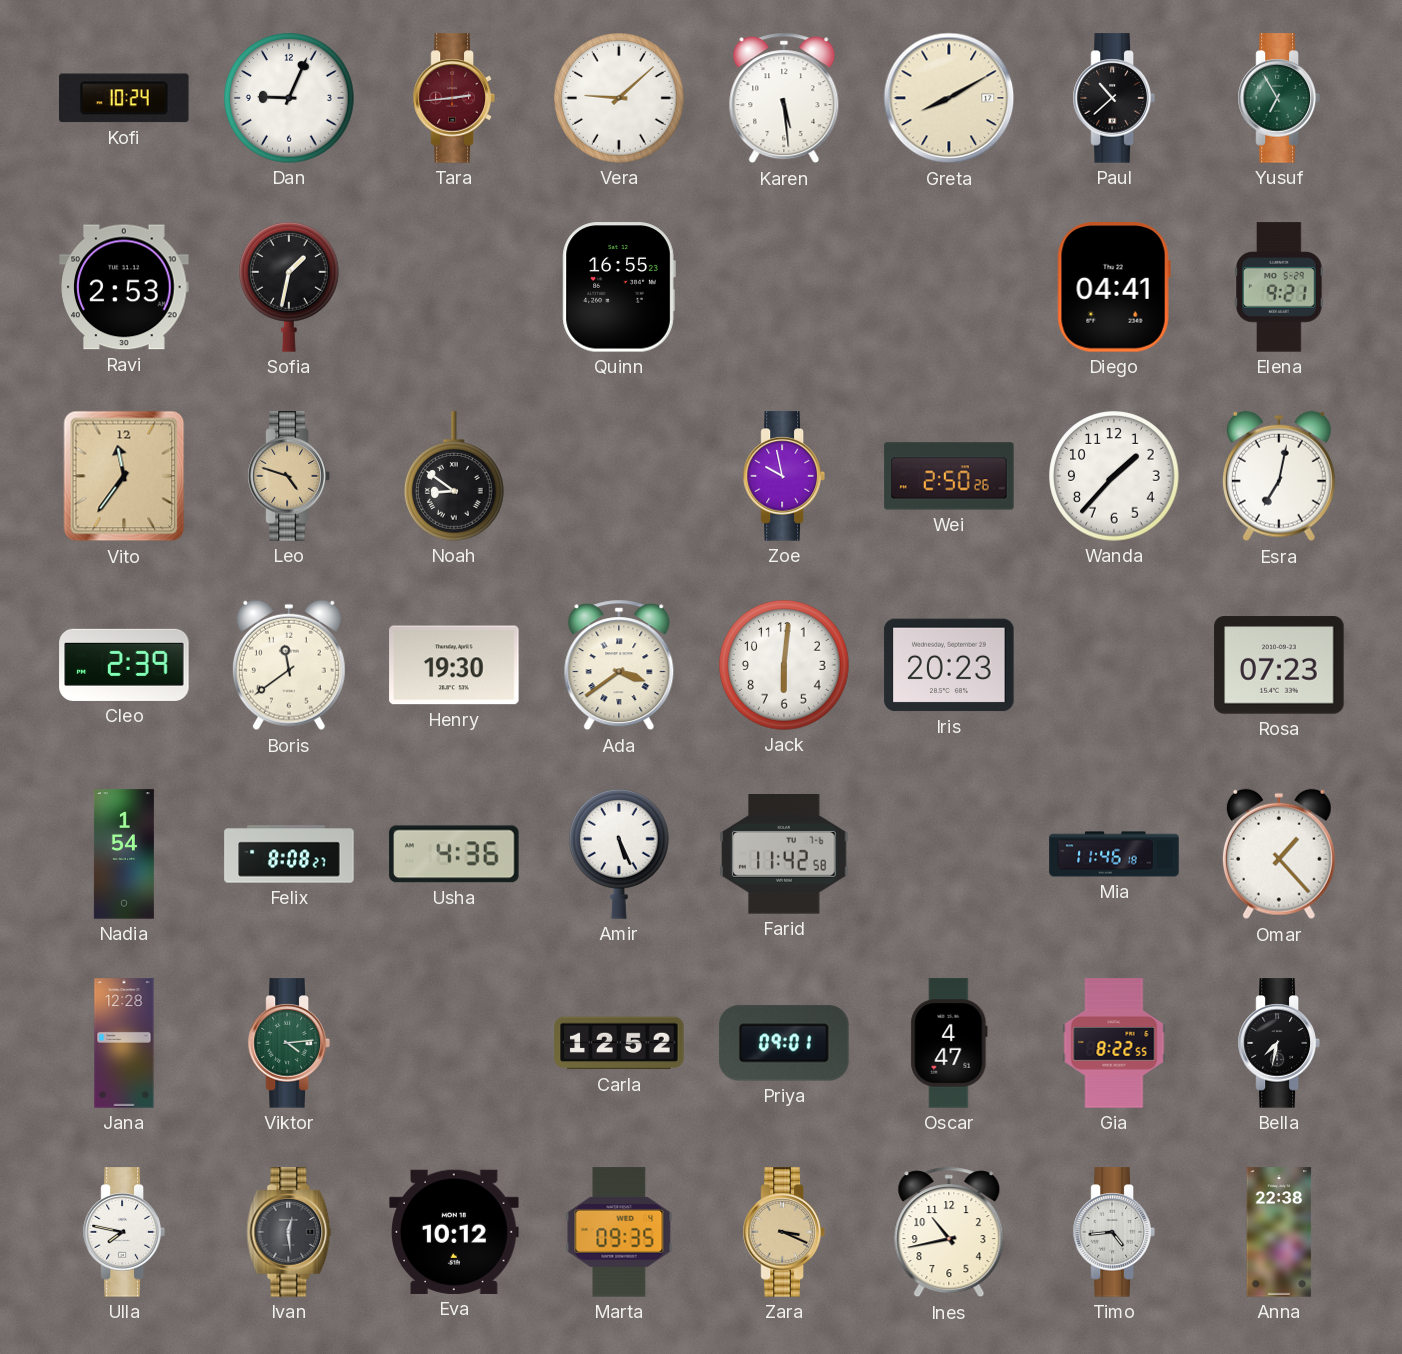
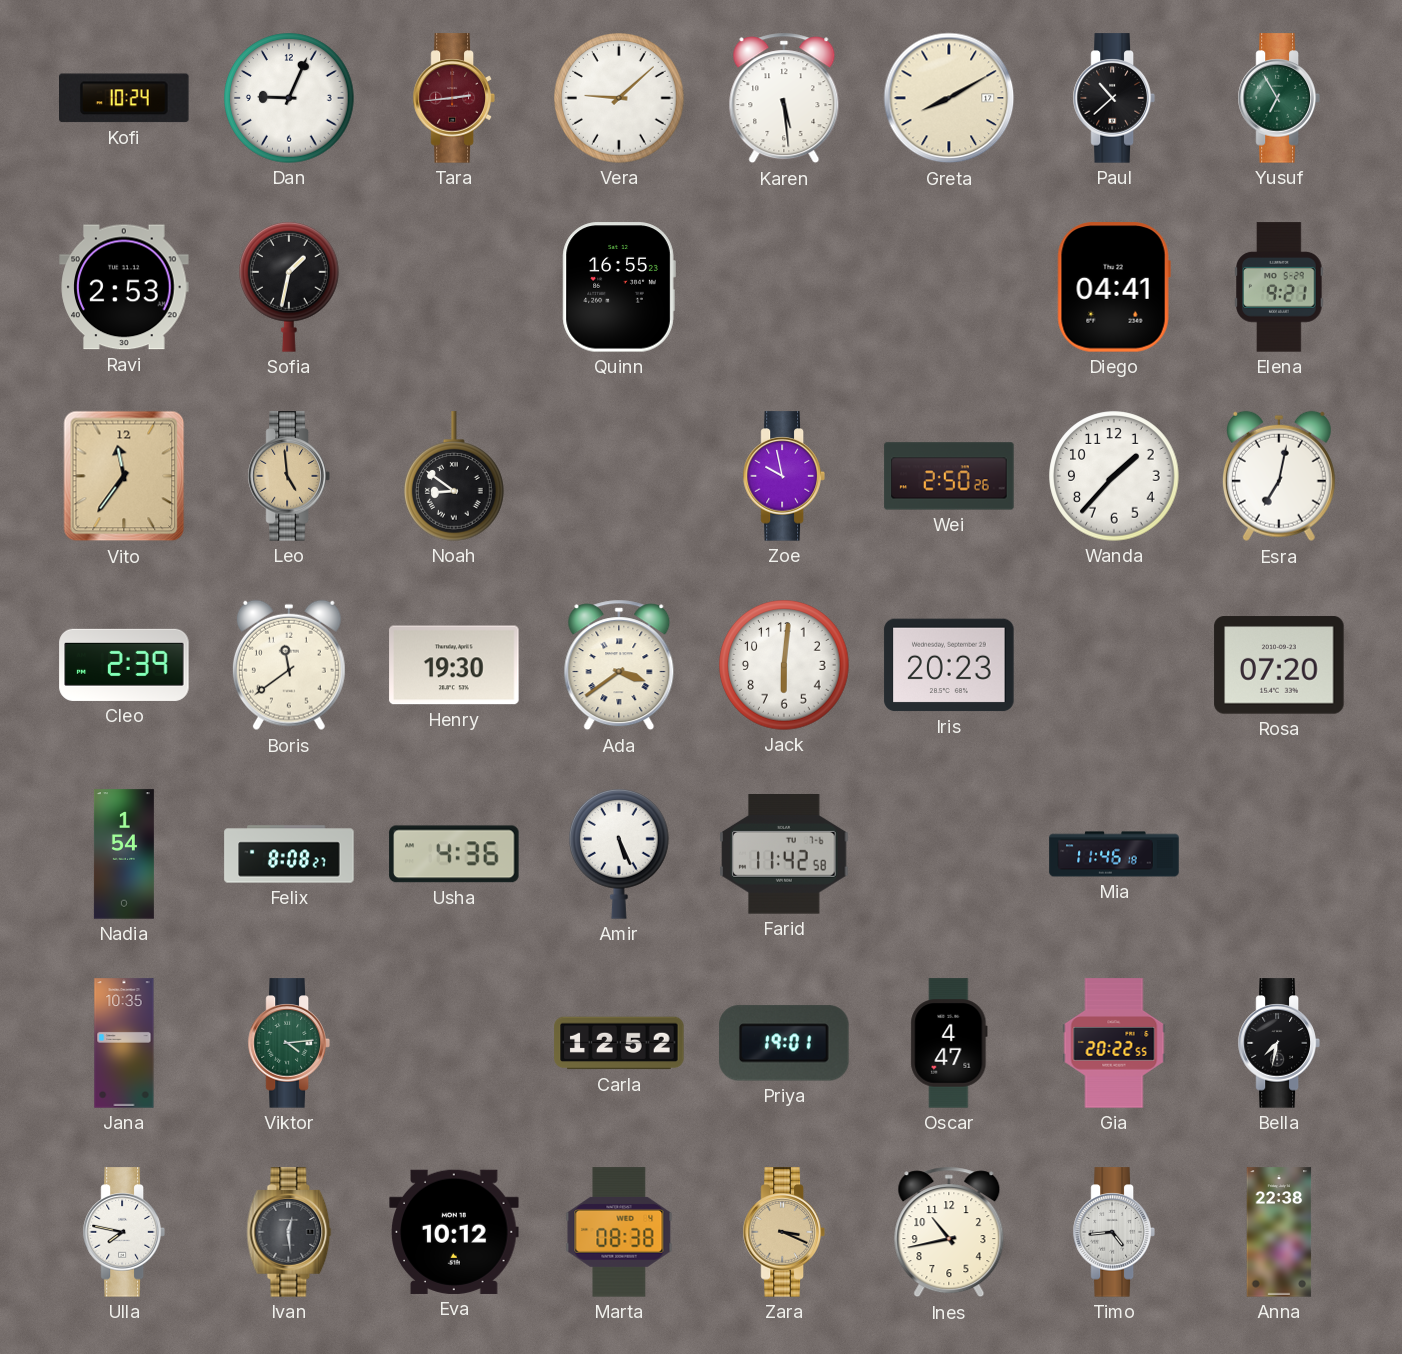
Leo: 4:48 -> 4:59 (289, 476)
Rosa: 07:23 -> 07:20 (1279, 665)
Omar: 1:23 -> none (1279, 854)
Jana: 12:28 -> 10:35 (124, 1043)
Priya: 09:01 -> 19:01 (784, 1043)
Gia: 8:22 -> 20:22 (1114, 1043)
Marta: 09:35 -> 08:38 (619, 1232)
